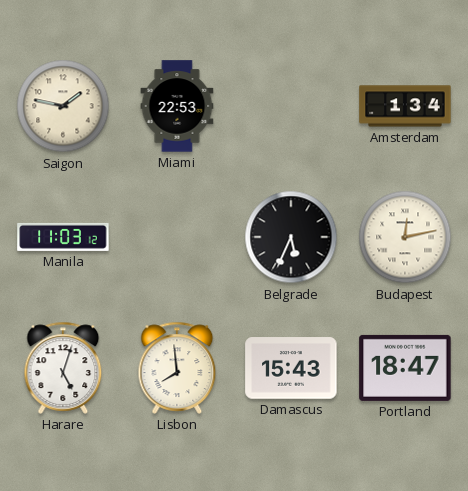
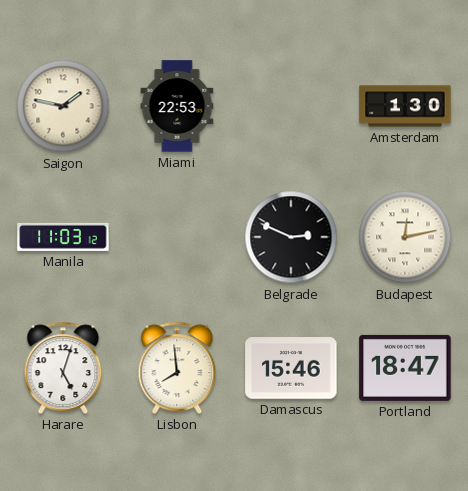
Amsterdam: 1:34 -> 1:30 (405, 106)
Belgrade: 5:34 -> 2:49 (291, 237)
Damascus: 15:43 -> 15:46 (291, 368)
